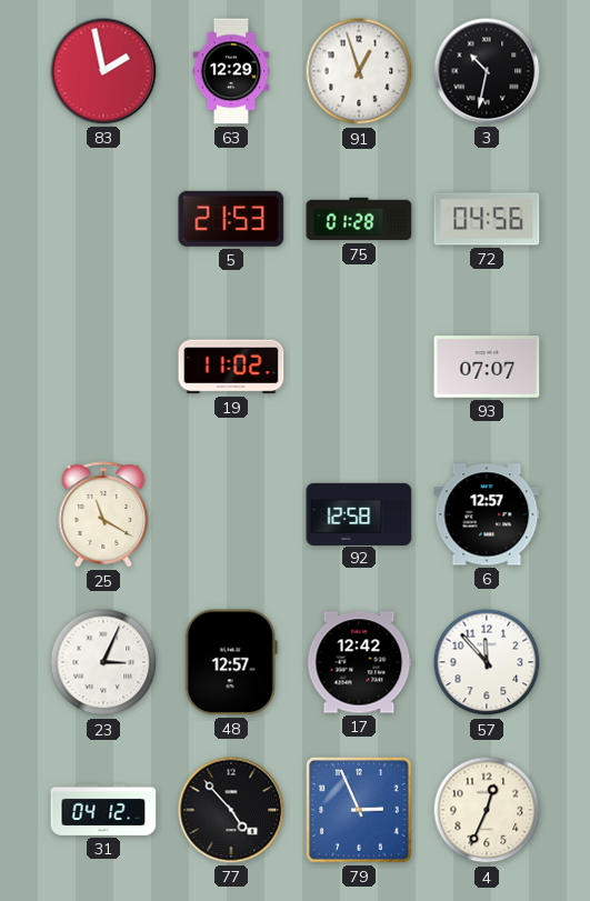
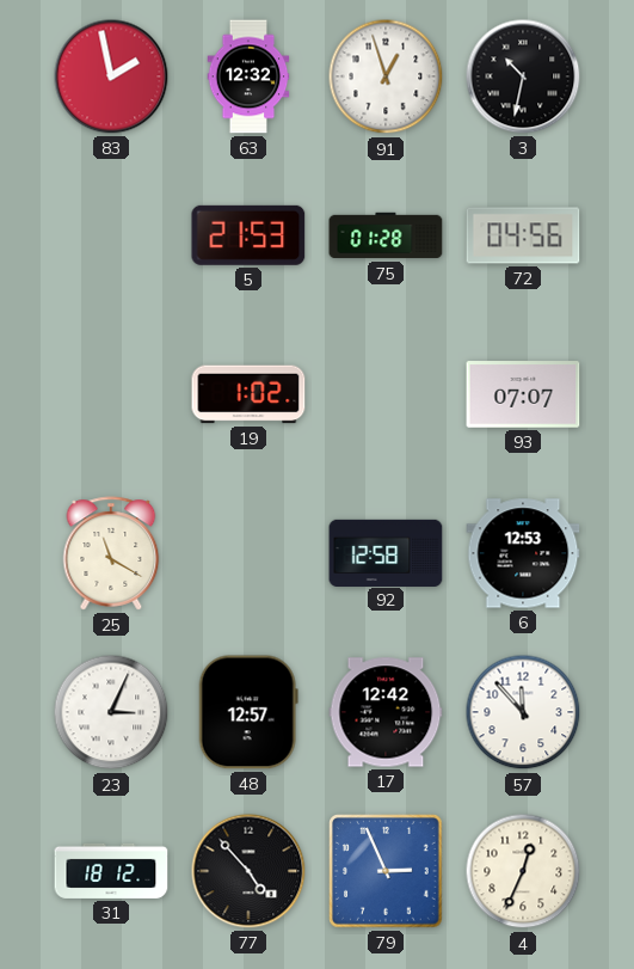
63: 12:29 -> 12:32 (248, 76)
19: 11:02 -> 1:02 (248, 394)
6: 12:57 -> 12:53 (523, 553)
31: 04:12 -> 18:12 (111, 871)
